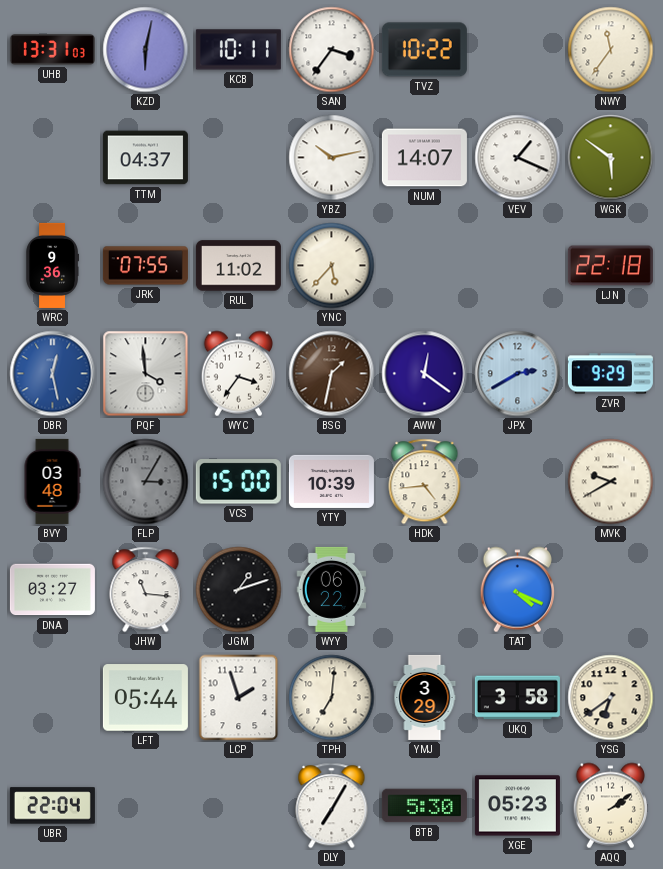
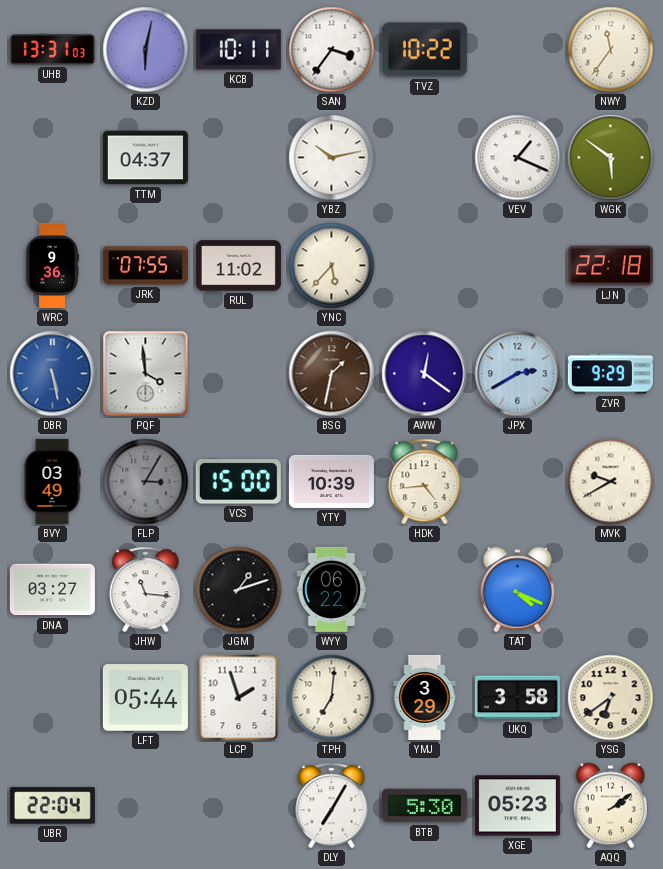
NUM: 14:07 -> none (424, 158)
DBR: 12:28 -> 5:28 (53, 374)
WYC: 3:36 -> none (238, 374)
BVY: 03:48 -> 03:49 (52, 481)
